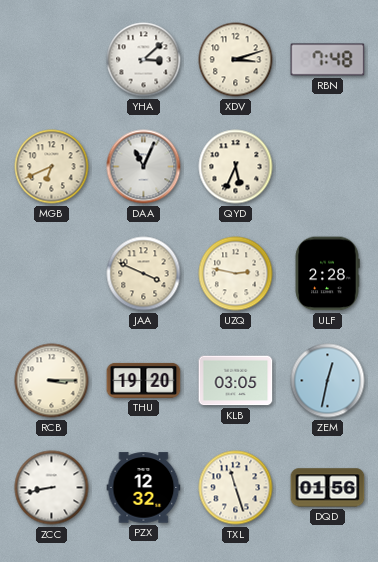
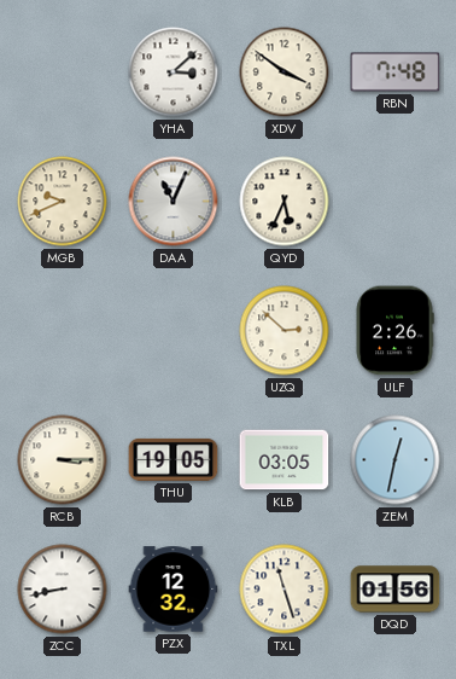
XDV: 3:12 -> 3:51 (285, 72)
MGB: 6:41 -> 9:41 (63, 202)
JAA: 3:49 -> none (144, 274)
UZQ: 2:47 -> 2:52 (285, 331)
ULF: 2:28 -> 2:26 (394, 331)
THU: 19:20 -> 19:05 (174, 459)
